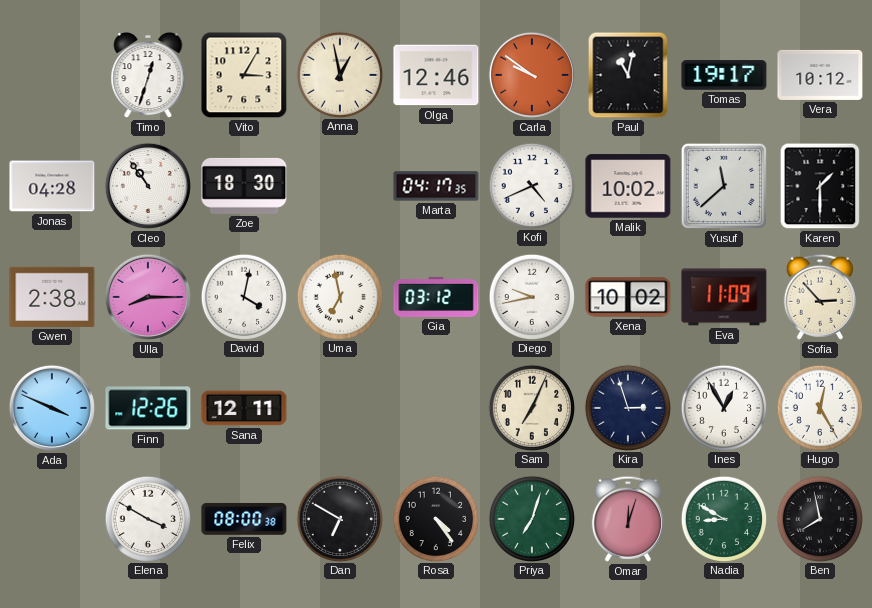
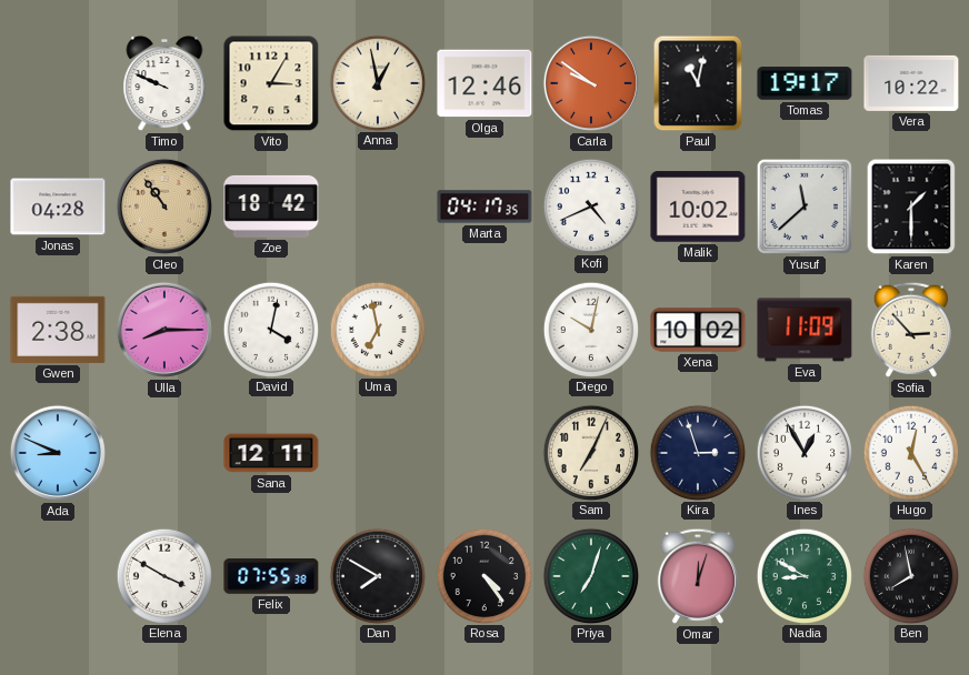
Timo: 12:33 -> 9:49 (164, 83)
Vera: 10:12 -> 10:22 (911, 83)
Cleo dial: white -> champagne (164, 206)
Zoe: 18:30 -> 18:42 (271, 206)
Gia: 03:12 -> none (436, 297)
Diego: 9:43 -> 10:02 (590, 329)
Ada: 3:49 -> 8:49 (58, 453)
Finn: 12:26 -> none (148, 408)
Felix: 08:00 -> 07:55 (271, 576)
Dan: 6:50 -> 7:50 (377, 575)
